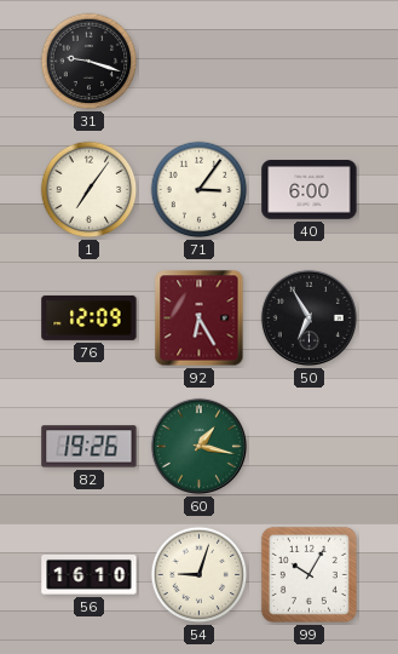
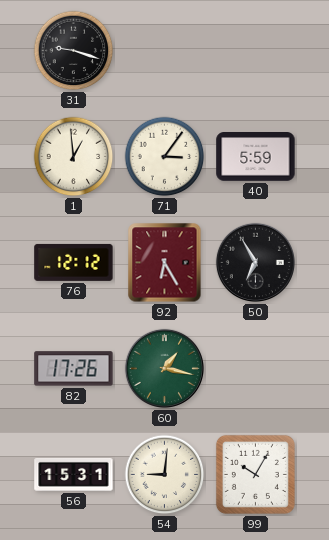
1: 7:06 -> 12:59 (74, 157)
40: 6:00 -> 5:59 (256, 157)
76: 12:09 -> 12:12 (74, 262)
82: 19:26 -> 17:26 (74, 369)
56: 16:10 -> 15:31 (74, 474)
54: 9:03 -> 9:01 (165, 475)
